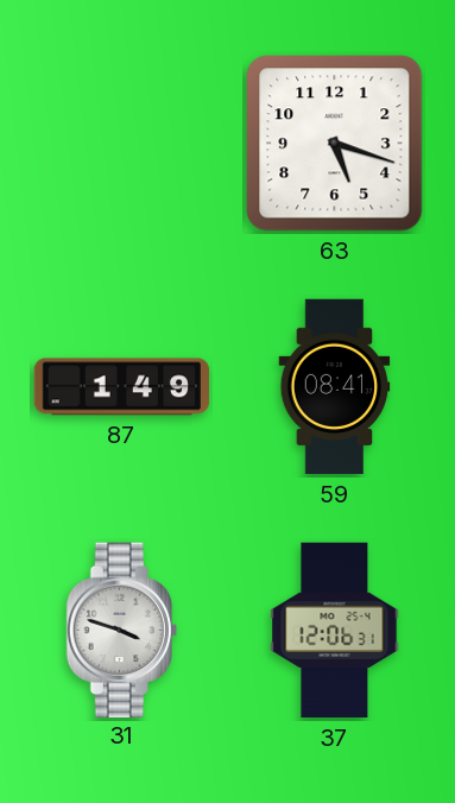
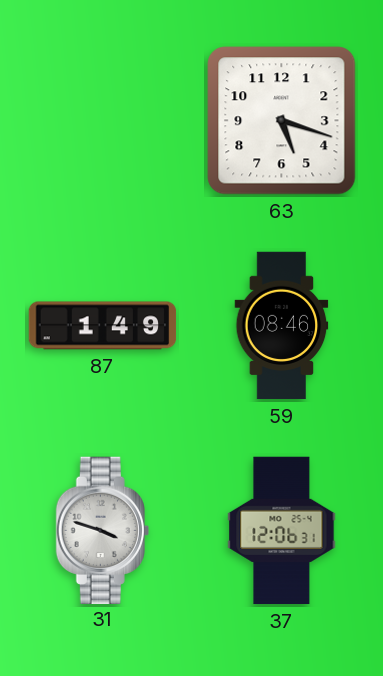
59: 08:41 -> 08:46 (282, 326)
